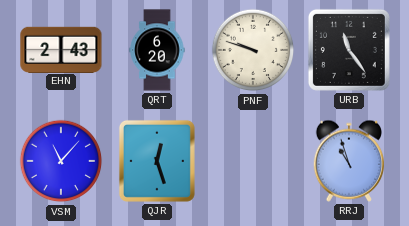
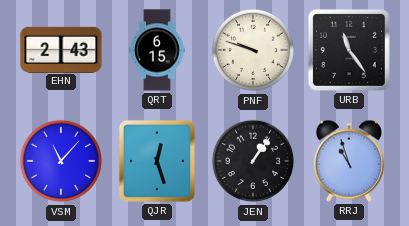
QRT: 6:20 -> 6:15 (157, 50)
JEN: none -> 1:06 (253, 161)
